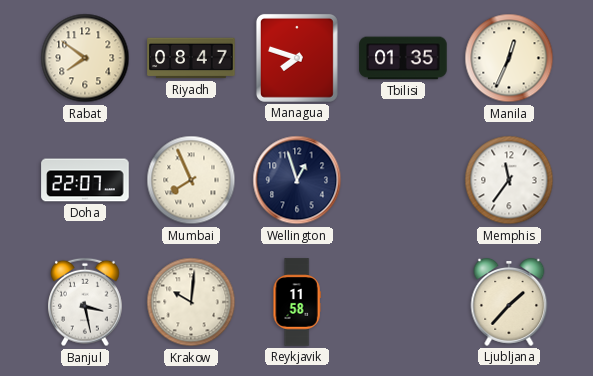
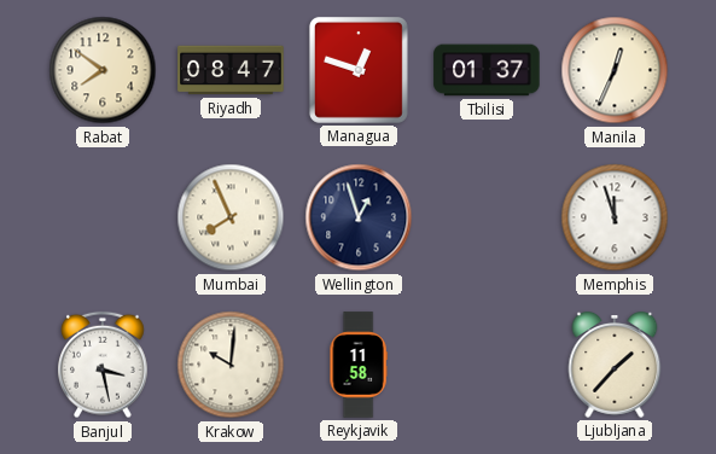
Managua: 7:48 -> 12:48 (359, 70)
Tbilisi: 01:35 -> 01:37 (487, 70)
Doha: 22:07 -> none (85, 180)
Memphis: 11:36 -> 11:57 (615, 217)
